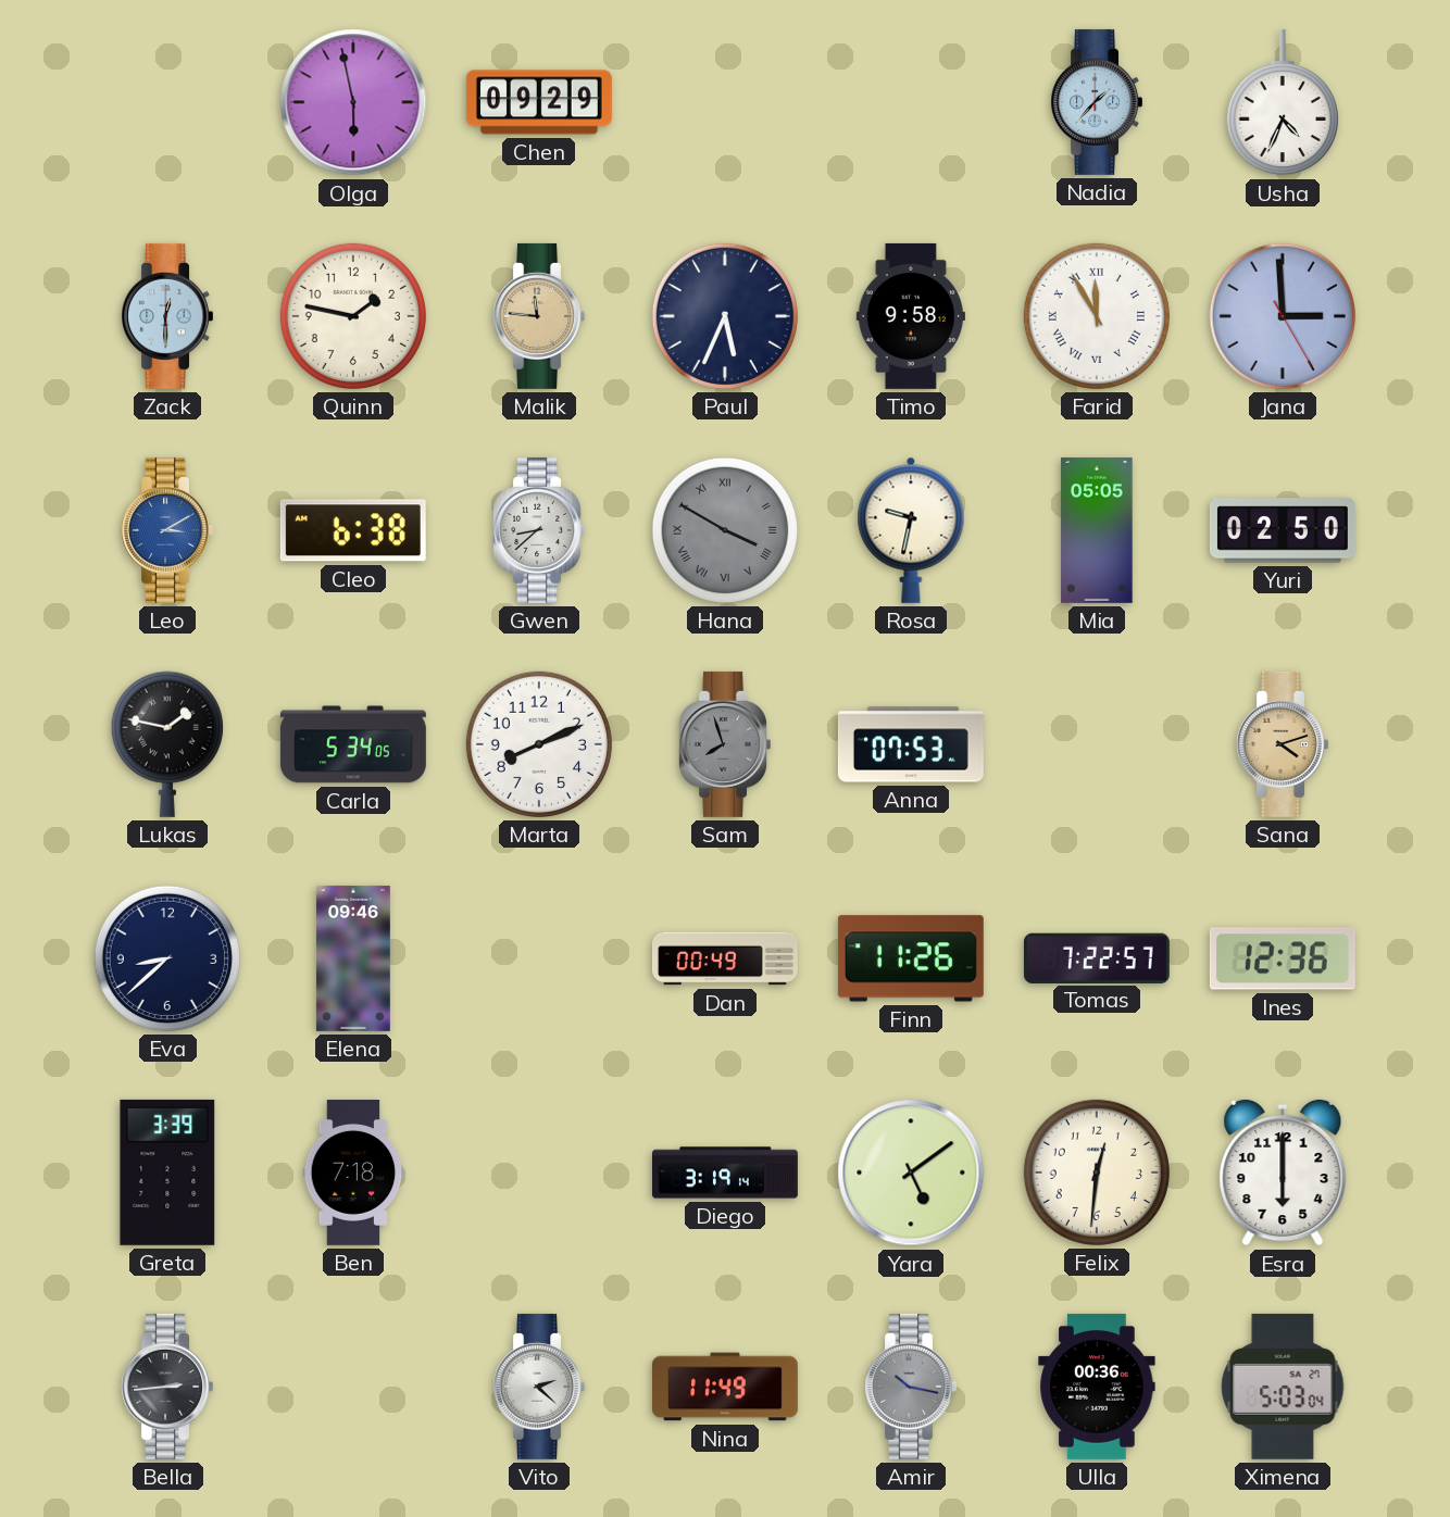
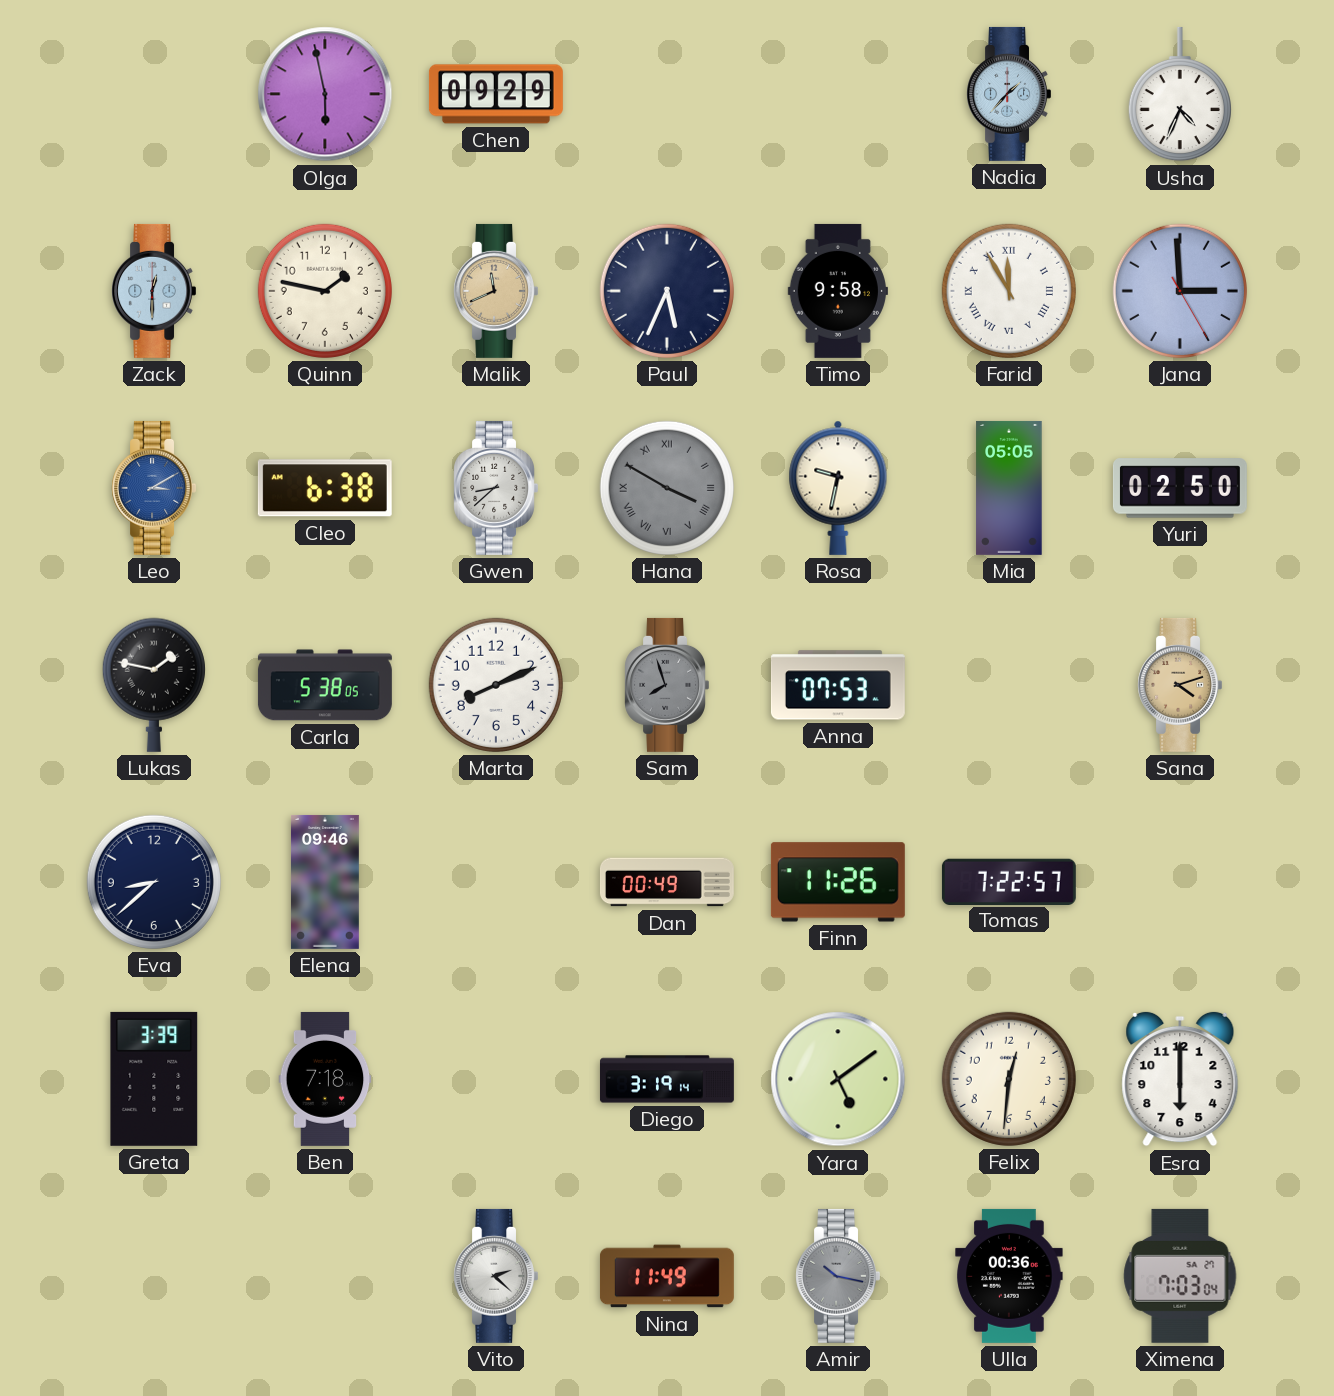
Malik: 11:46 -> 11:41 (495, 291)
Carla: 5:34 -> 5:38 (325, 685)
Ines: 12:36 -> none (1283, 958)
Bella: 2:44 -> none (166, 1387)
Ximena: 5:03 -> 7:03 (1180, 1276)
